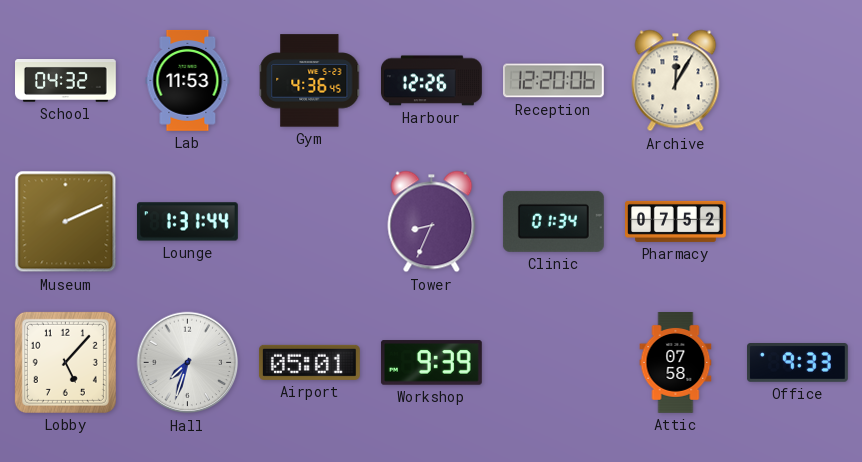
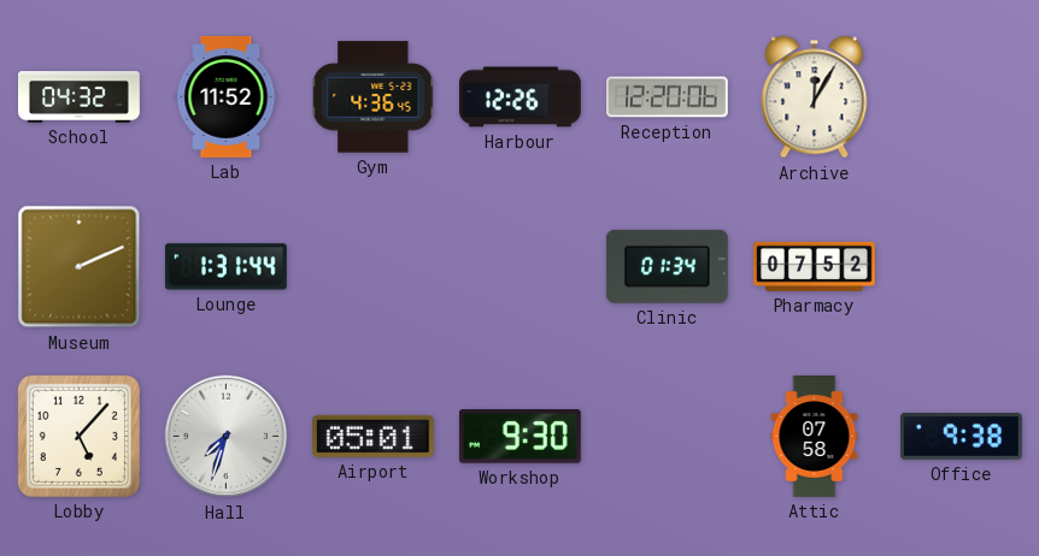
Lab: 11:53 -> 11:52 (227, 96)
Tower: 8:34 -> none (432, 222)
Workshop: 9:39 -> 9:30 (519, 437)
Office: 9:33 -> 9:38 (962, 437)
